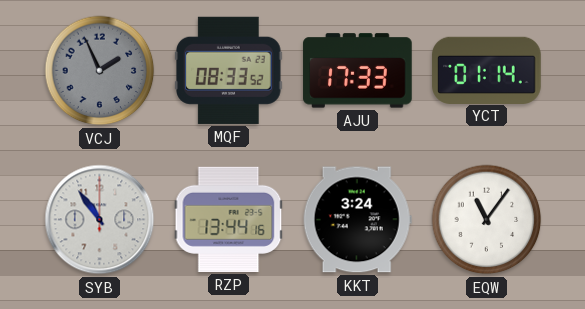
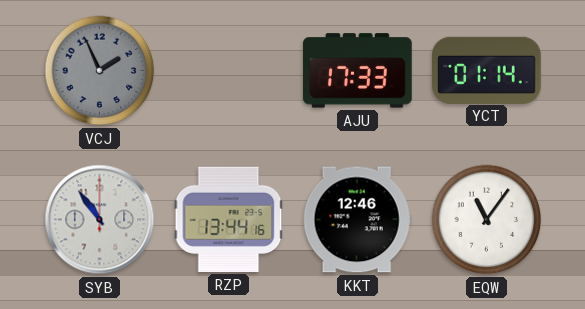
MQF: 08:33 -> none (229, 70)
KKT: 3:24 -> 12:46 (357, 220)
